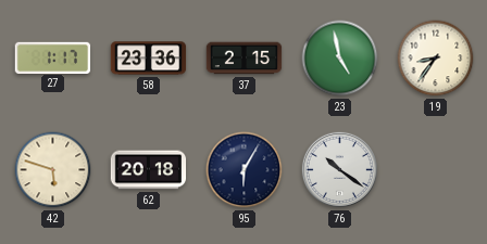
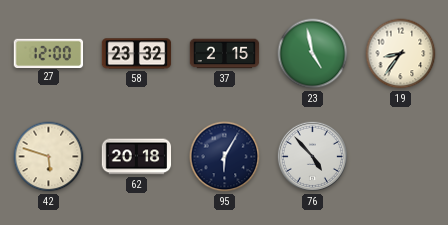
27: 1:17 -> 12:00 (49, 53)
58: 23:36 -> 23:32 (137, 54)
76: 10:21 -> 4:53 (312, 156)
